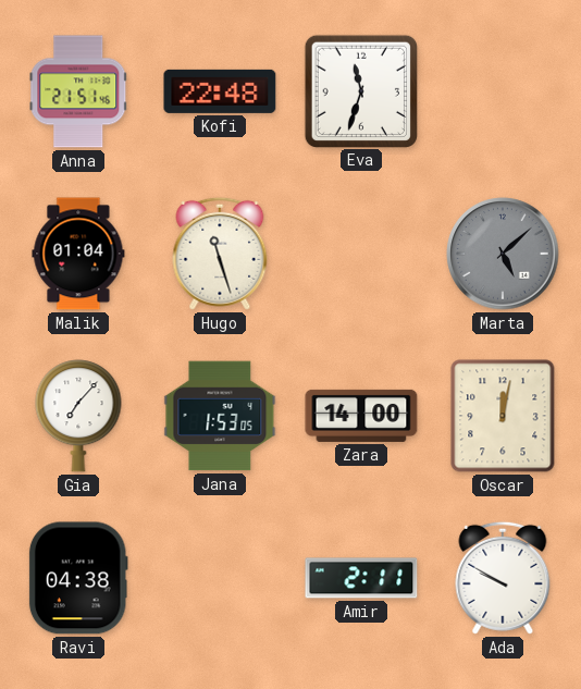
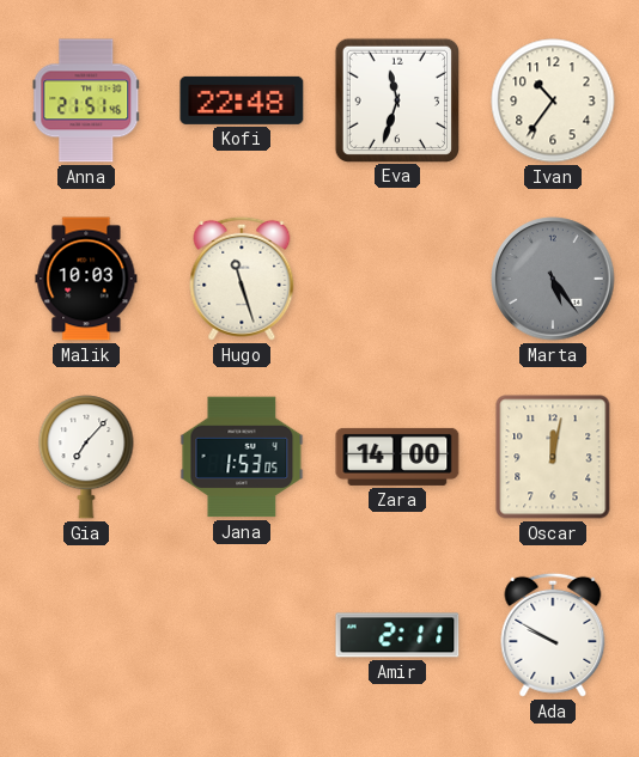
Ivan: none -> 10:36 (553, 100)
Malik: 01:04 -> 10:03 (86, 279)
Marta: 5:08 -> 5:24 (553, 279)
Ravi: 04:38 -> none (78, 578)
